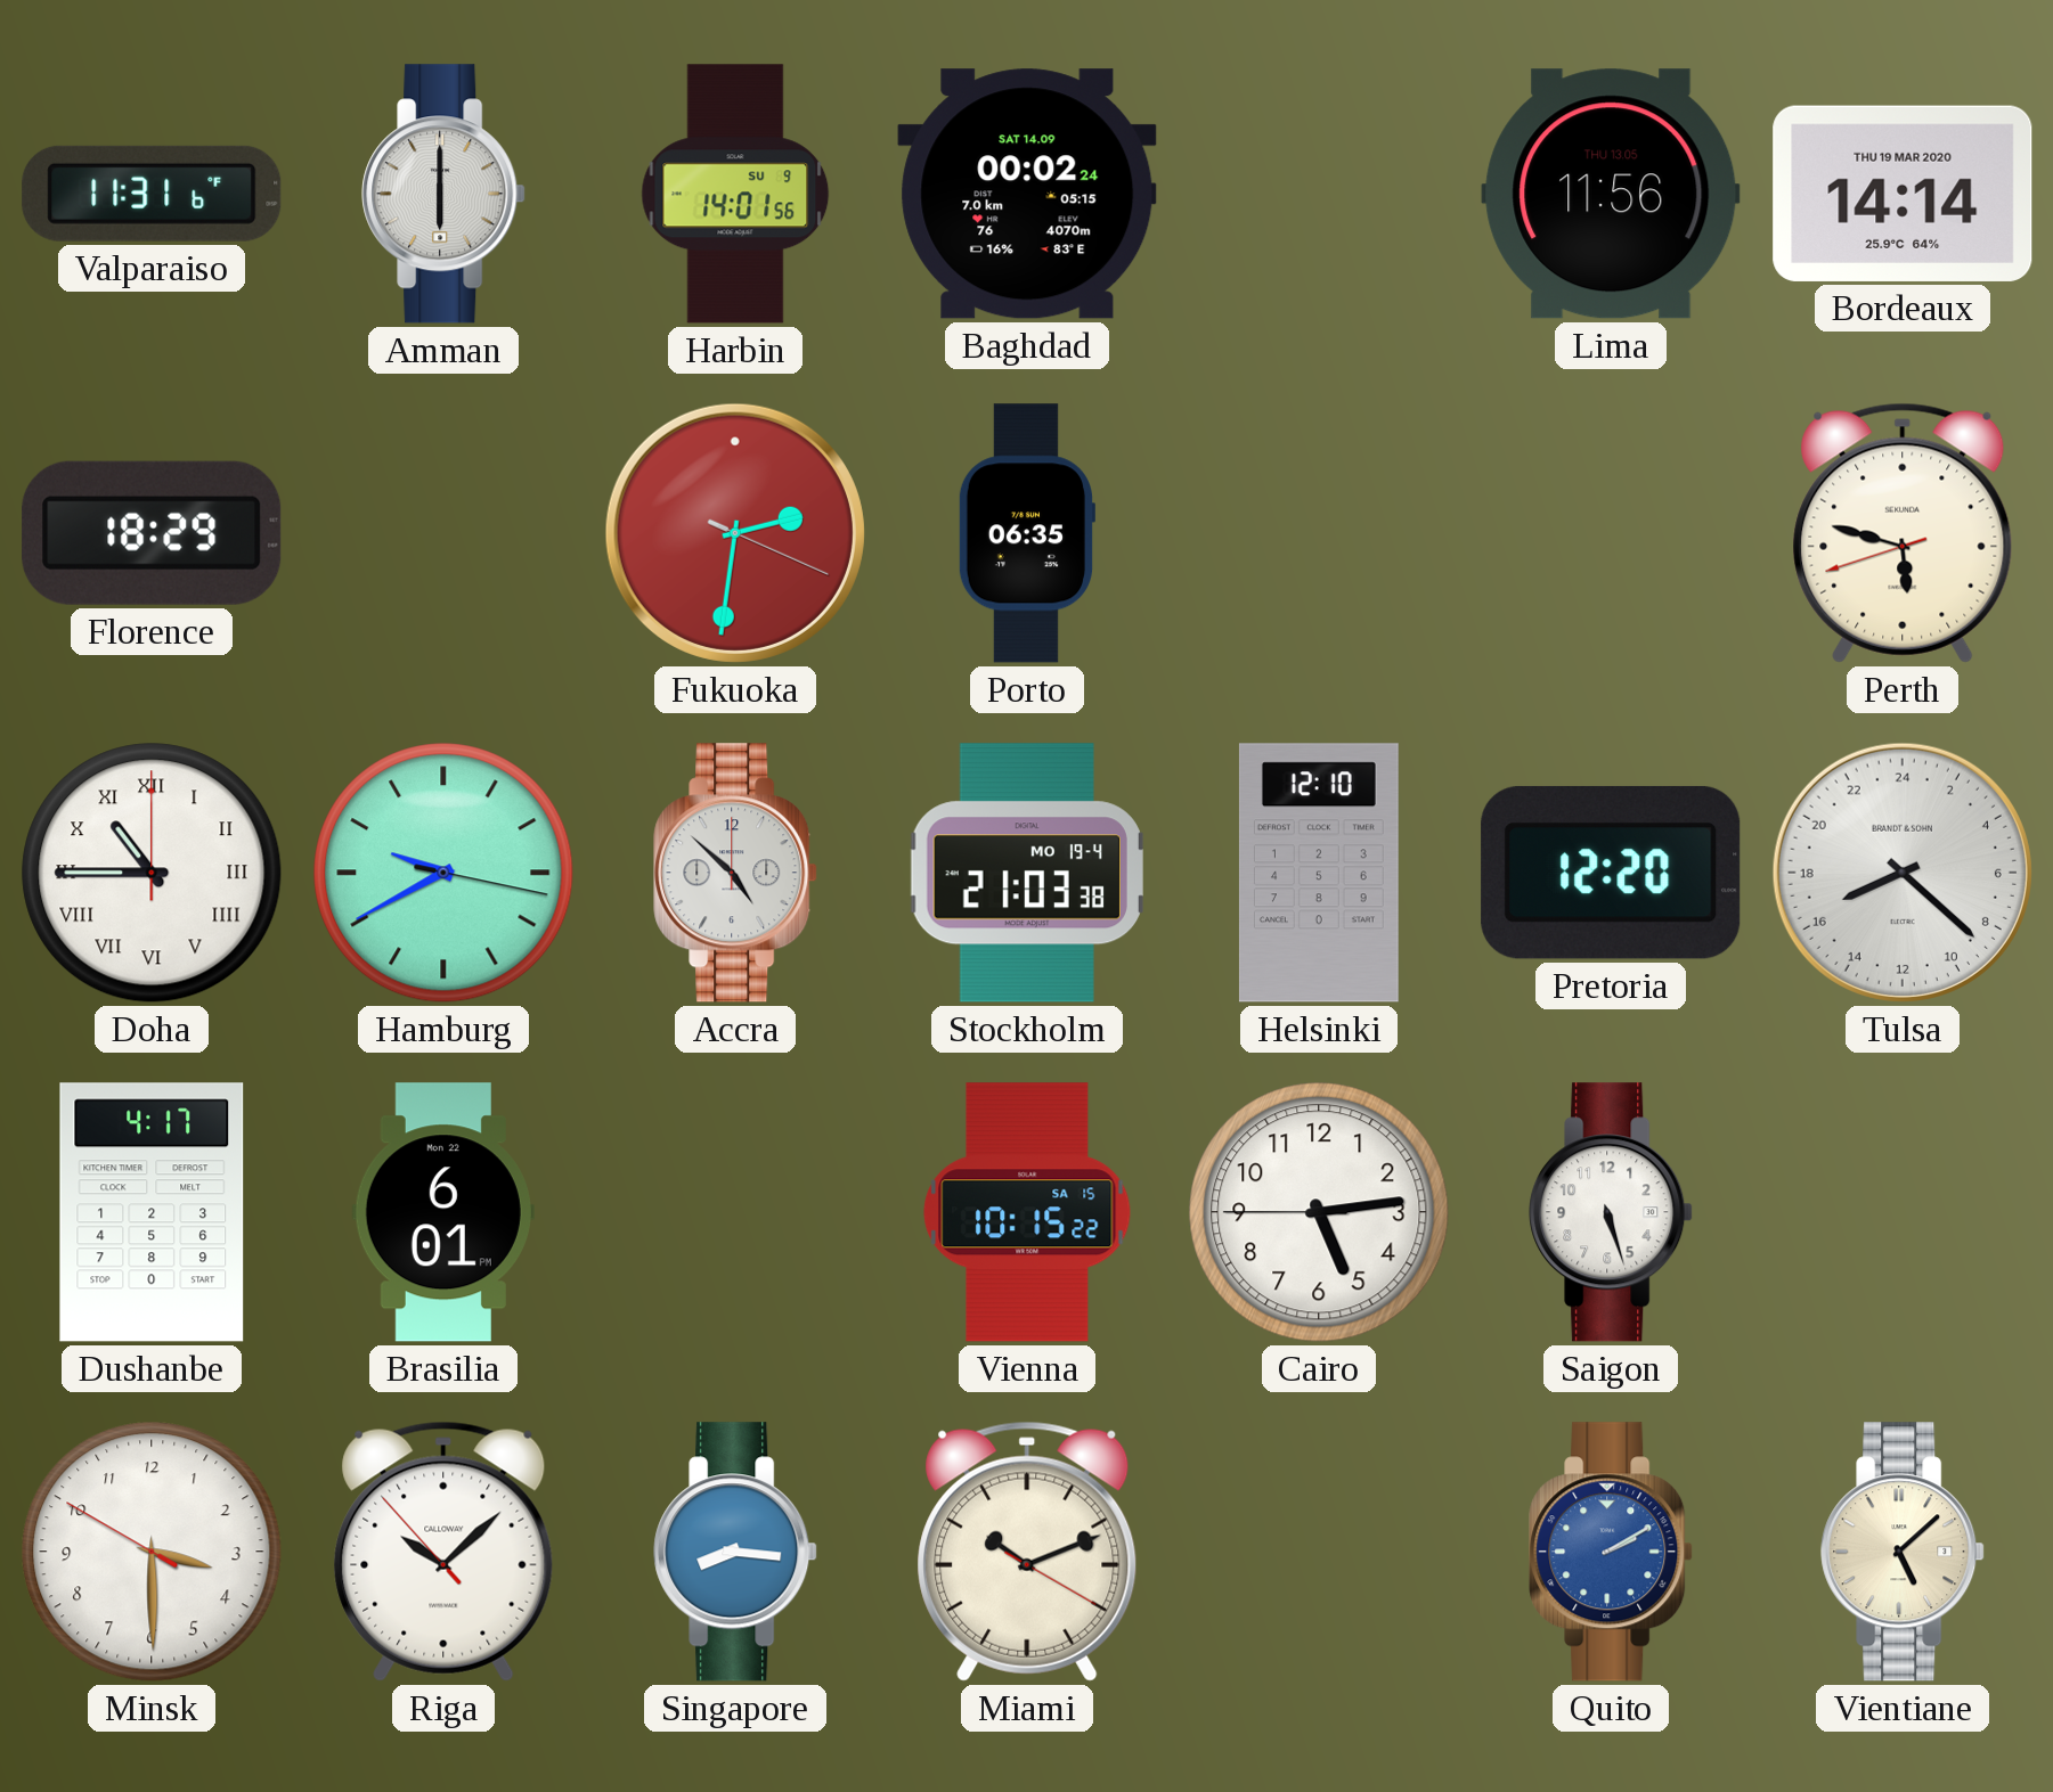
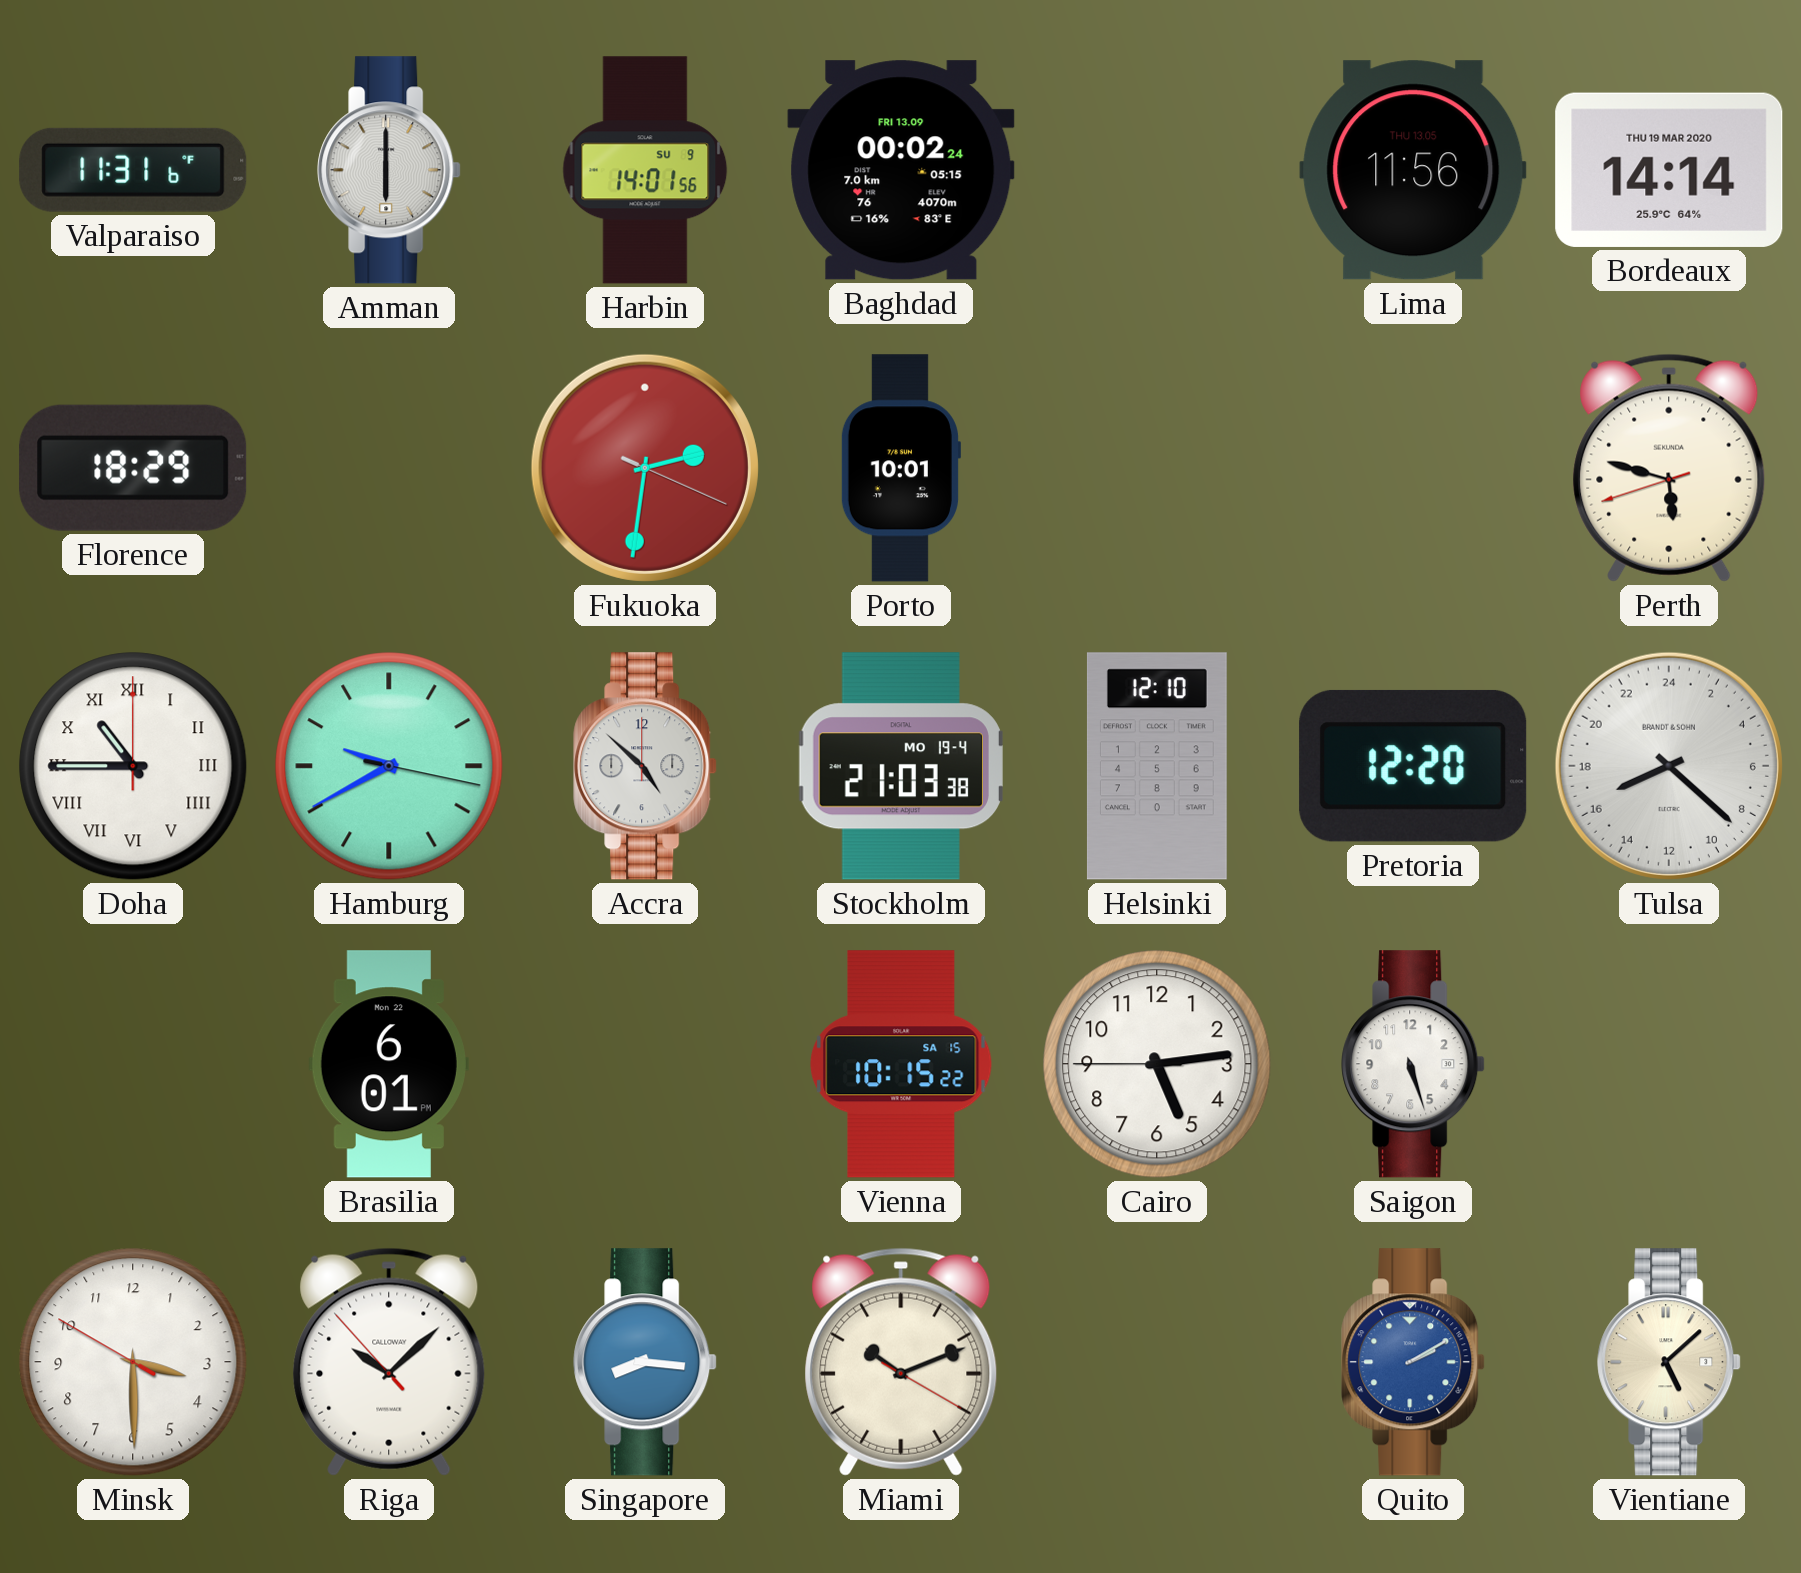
Baghdad date: SAT 14.09 -> FRI 13.09 (901, 170)
Porto: 06:35 -> 10:01 (900, 468)
Dushanbe: 4:17 -> none (152, 1212)
